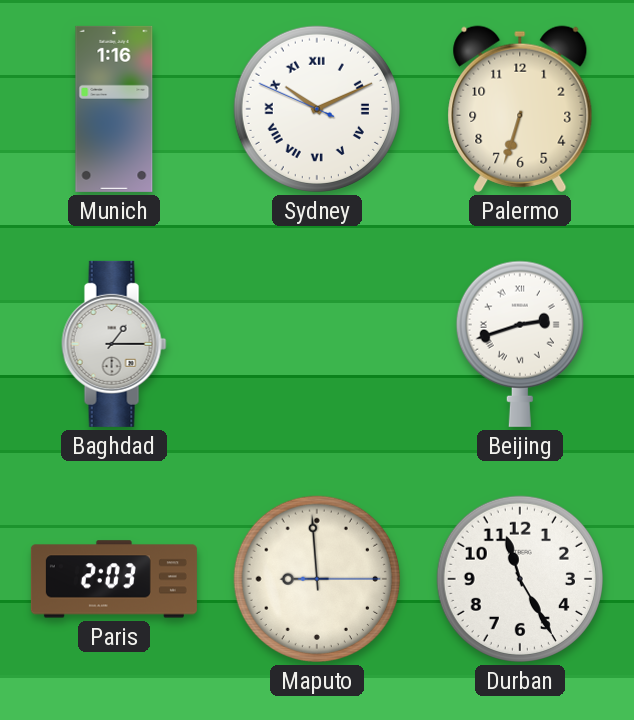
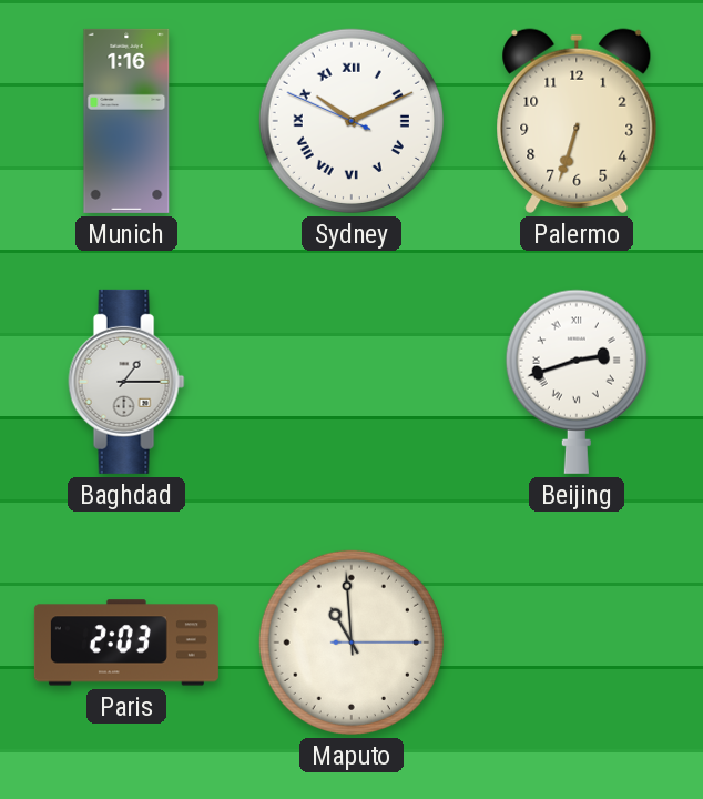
Maputo: 8:59 -> 10:59 (351, 643)
Durban: 11:25 -> none (520, 579)
